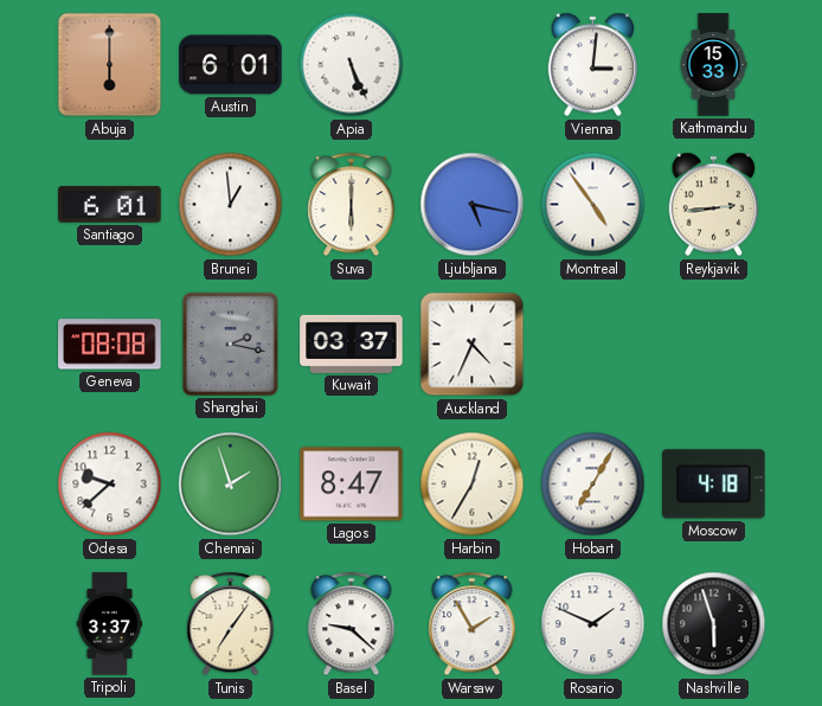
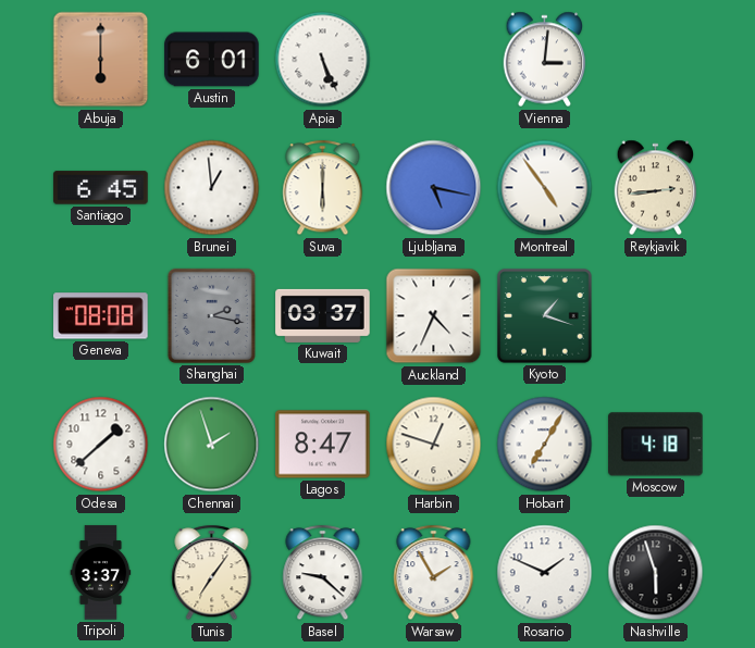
Kathmandu: 15:33 -> none (713, 65)
Santiago: 6:01 -> 6:45 (101, 188)
Kyoto: none -> 1:18 (545, 316)
Odesa: 9:38 -> 1:38 (101, 445)
Harbin: 12:35 -> 12:48 (434, 445)
